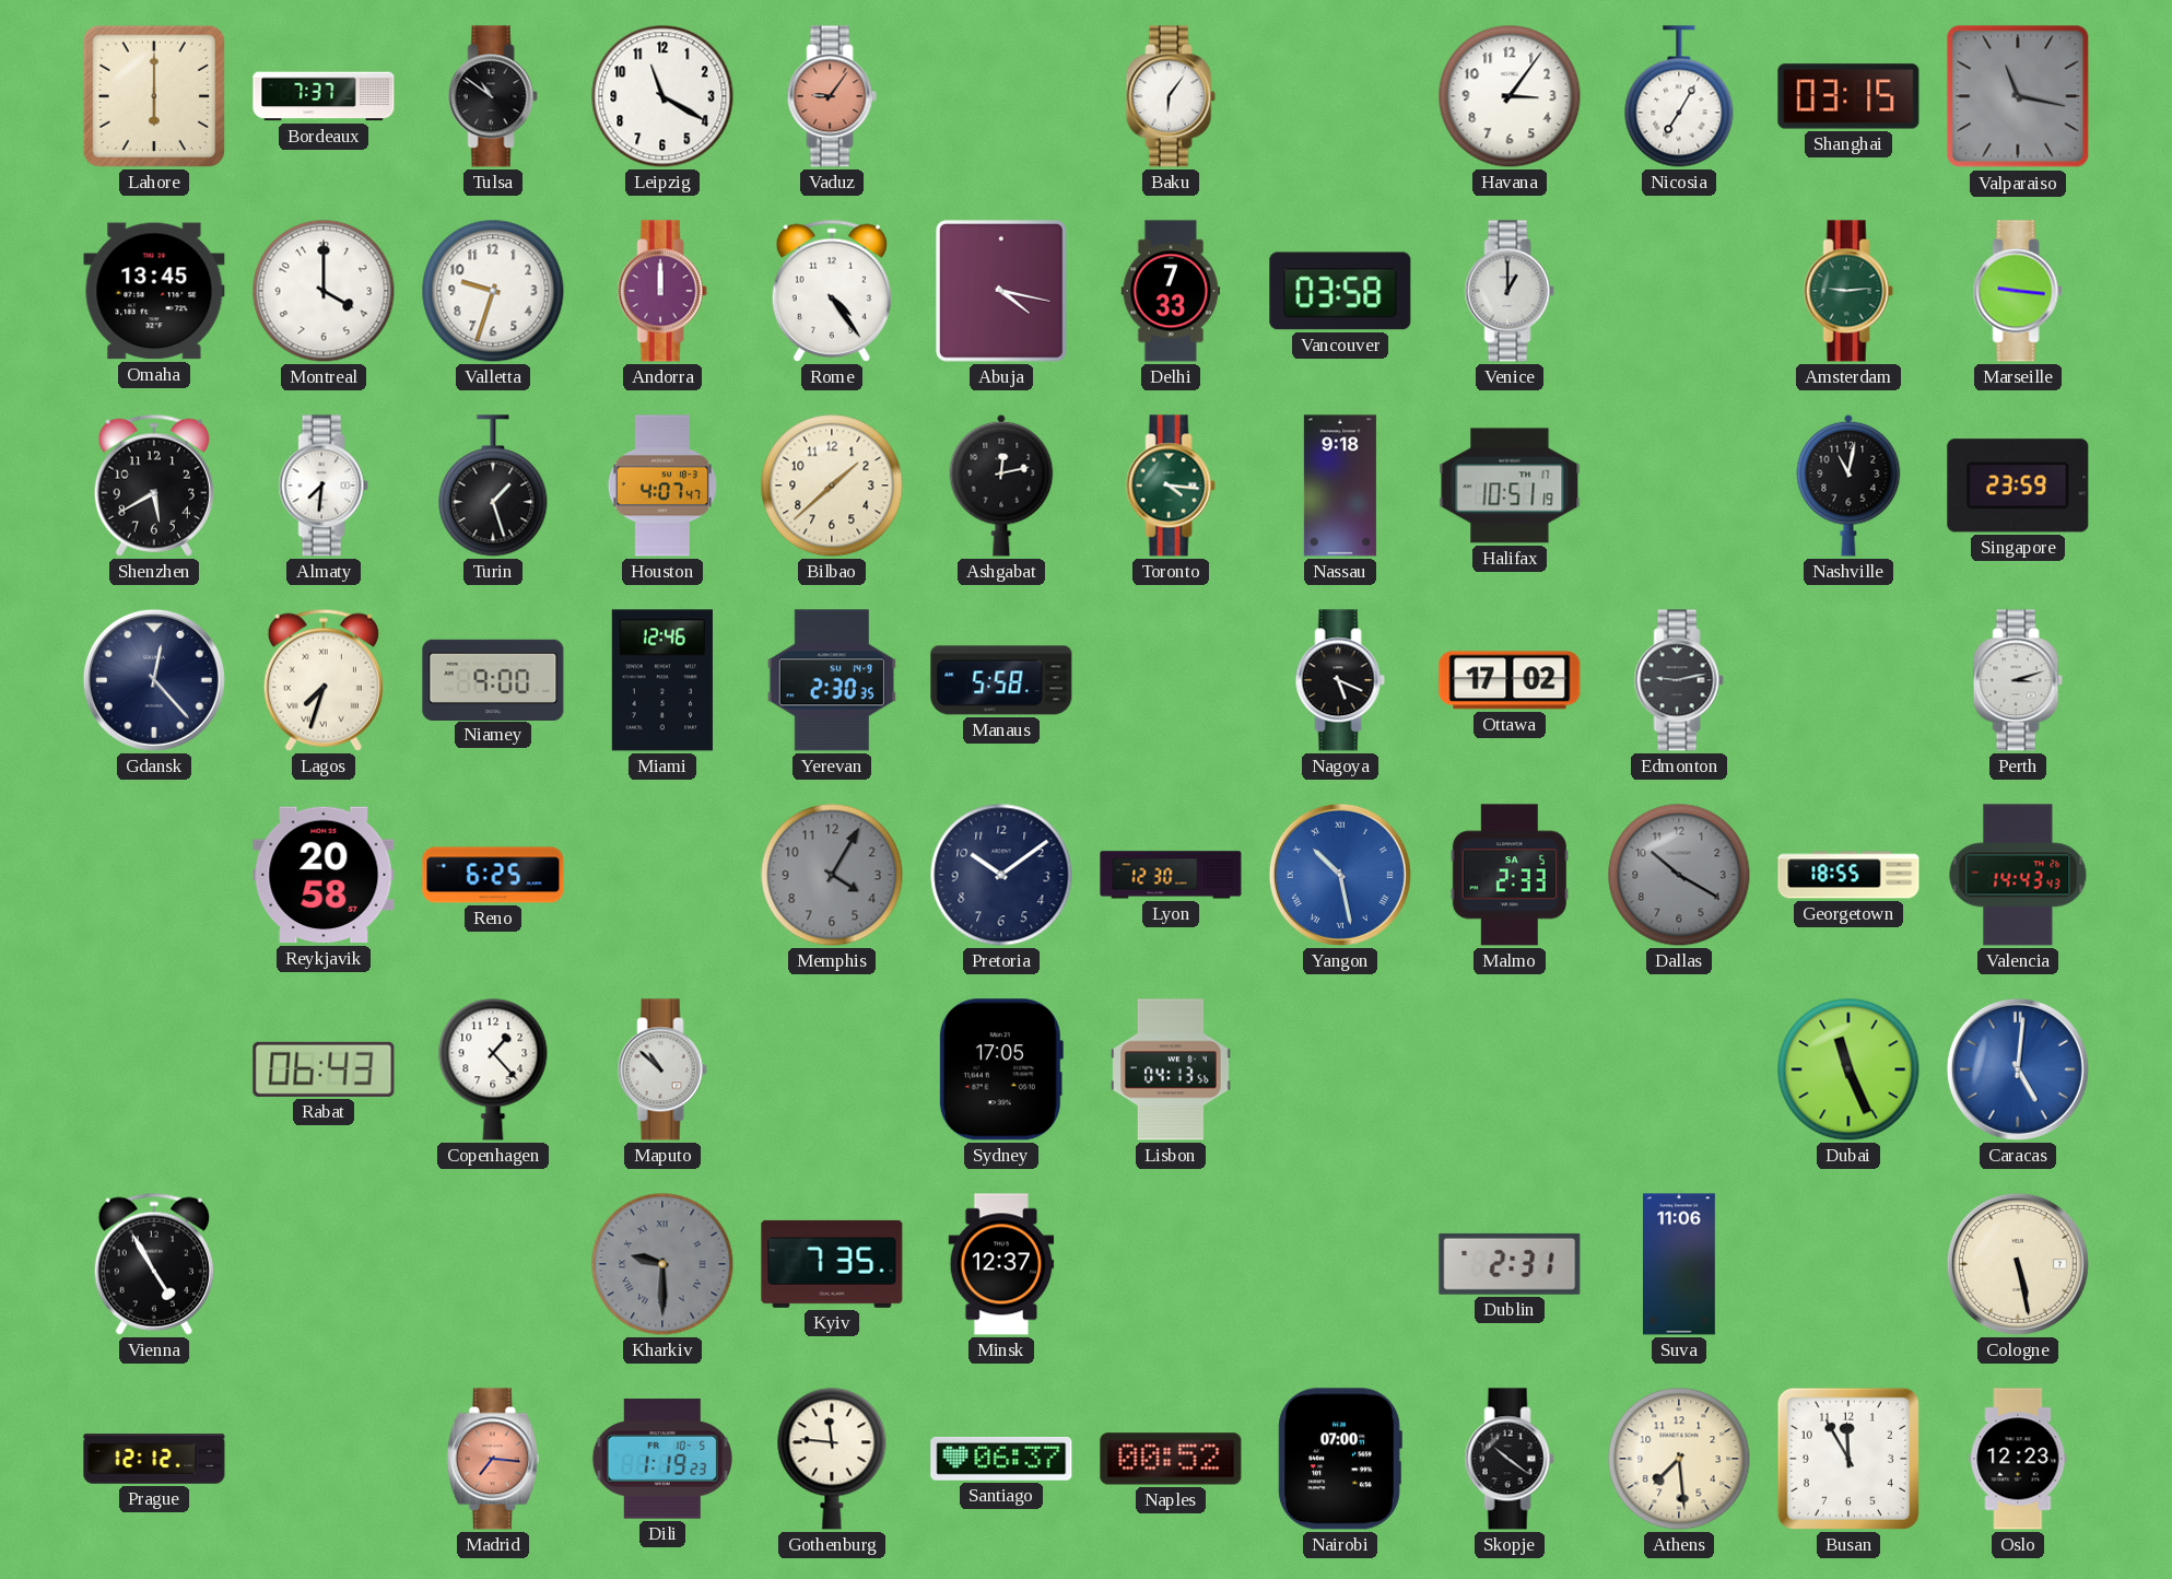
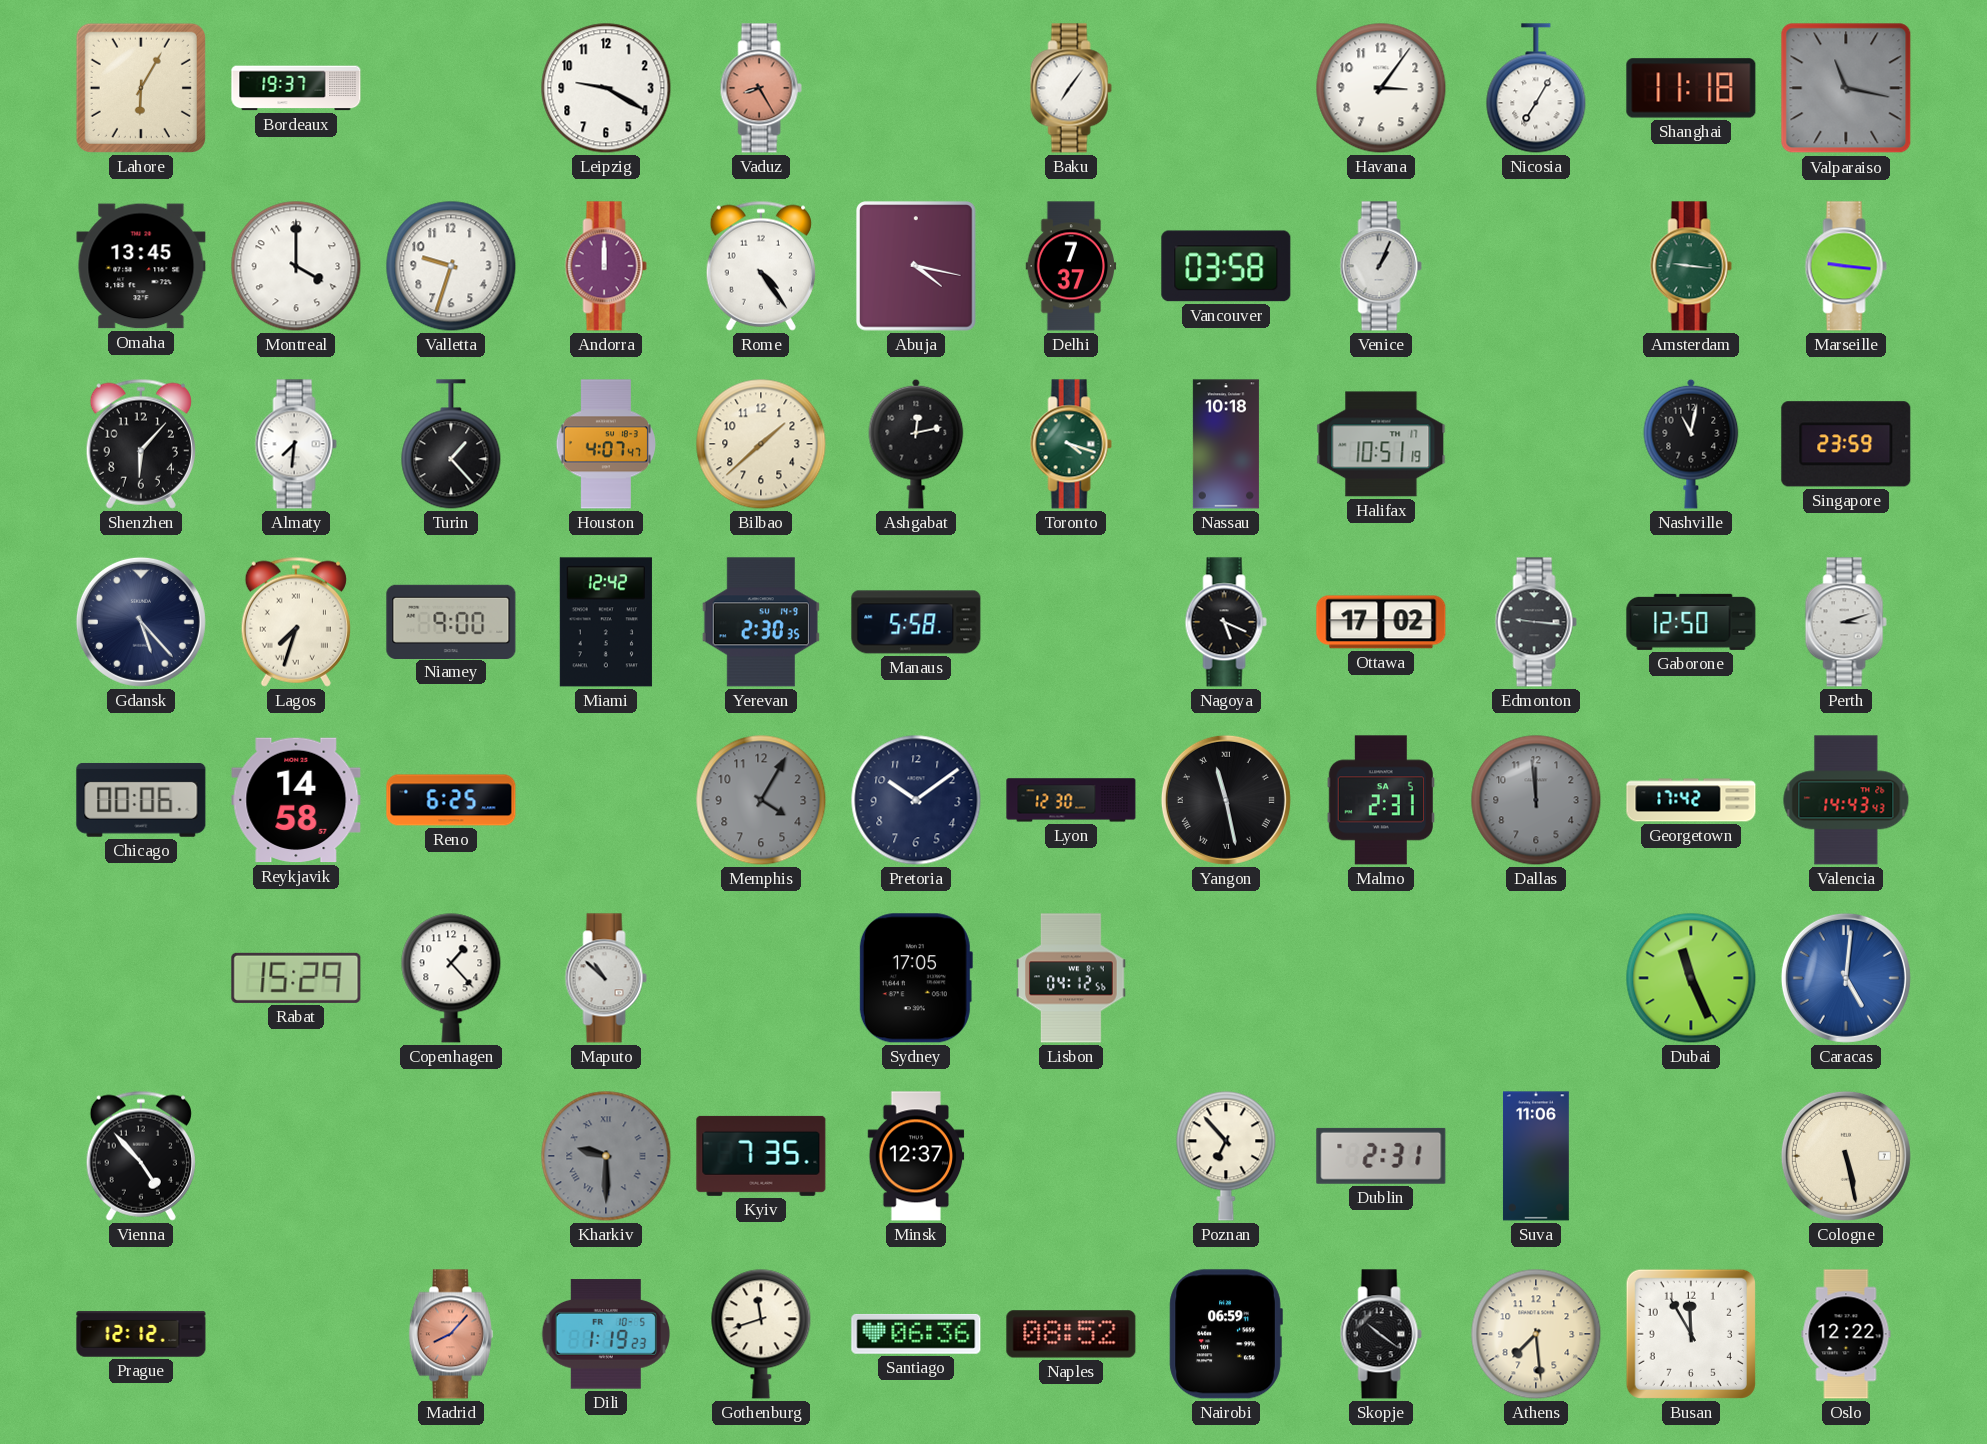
Lahore: 6:00 -> 6:05 (141, 88)
Bordeaux: 7:37 -> 19:37 (296, 88)
Tulsa: 10:51 -> none (493, 96)
Leipzig: 11:20 -> 9:20 (606, 88)
Vaduz: 9:06 -> 8:25 (761, 88)
Baku: 6:06 -> 7:06 (1071, 88)
Shanghai: 03:15 -> 11:18 (1691, 88)
Delhi: 7:33 -> 7:37 (1071, 266)
Venice: 1:00 -> 1:04 (1381, 266)
Amsterdam: 9:14 -> 9:16 (1691, 266)
Shenzhen: 5:40 -> 6:07 (141, 444)
Turin: 1:27 -> 1:23 (451, 444)
Toronto: 4:16 -> 4:18 (1071, 444)
Nassau: 9:18 -> 10:18 (1226, 444)
Gdansk: 12:23 -> 5:23 (141, 622)
Miami: 12:46 -> 12:42 (606, 622)
Edmonton: 9:13 -> 9:16 (1536, 622)
Gaborone: none -> 12:50 (1691, 622)
Chicago: none -> 00:06 (141, 800)
Reykjavik: 20:58 -> 14:58 (296, 800)
Yangon: 10:28 -> 11:28 (1226, 800)
Yangon dial: blue -> black (1226, 800)
Malmo: 2:33 -> 2:31 (1380, 800)
Dallas: 10:20 -> 11:59 (1536, 800)
Georgetown: 18:55 -> 17:42 (1691, 800)
Rabat: 06:43 -> 15:29 (296, 978)
Lisbon: 04:13 -> 04:12 (1071, 978)
Vienna: 4:55 -> 4:53 (141, 1156)
Poznan: none -> 6:53 (1226, 1156)
Madrid: 7:16 -> 8:07 (451, 1334)
Gothenburg: 11:46 -> 11:42 (761, 1334)
Santiago: 06:37 -> 06:36 (916, 1334)
Naples: 00:52 -> 08:52 (1071, 1334)
Nairobi: 07:00 -> 06:59 (1226, 1334)
Oslo: 12:23 -> 12:22 (1846, 1334)
